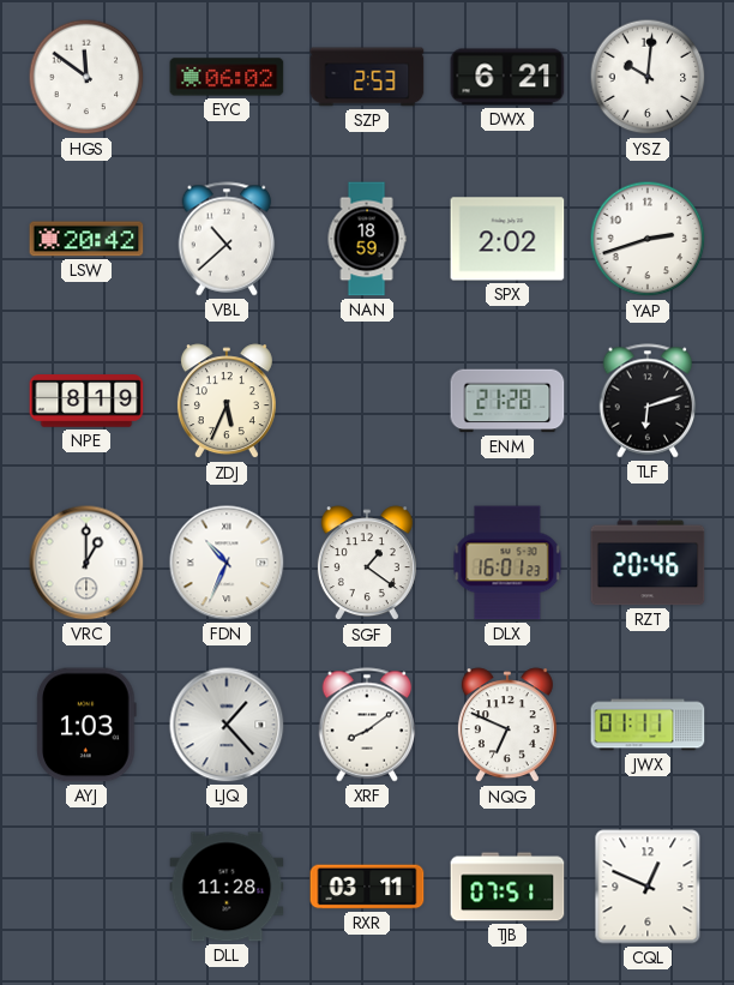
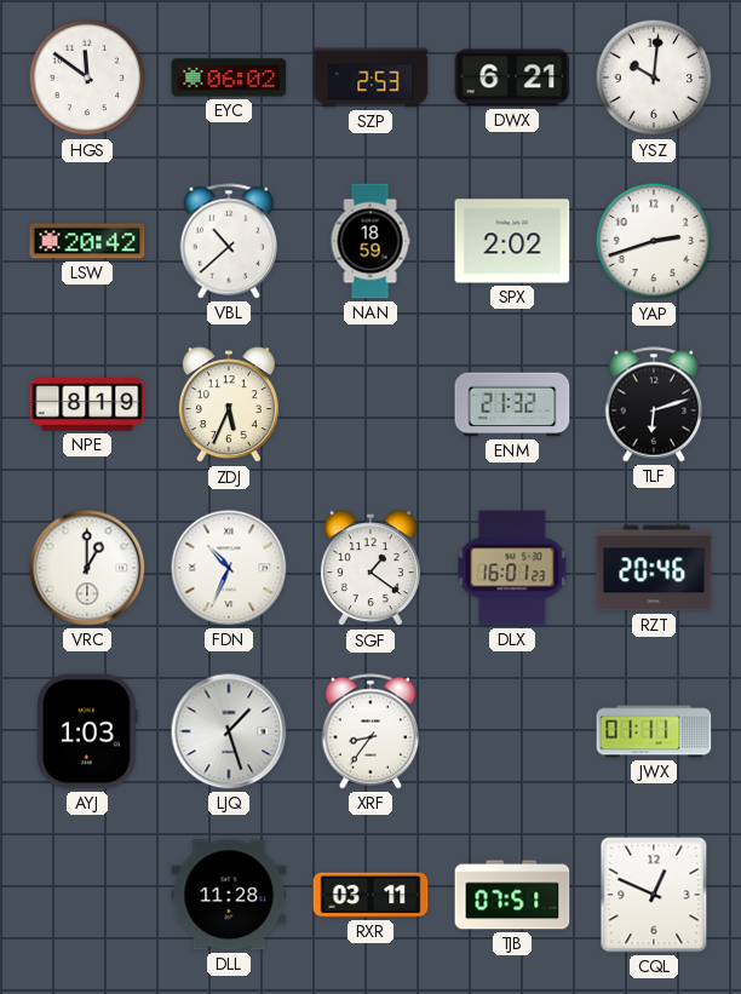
ENM: 21:28 -> 21:32 (512, 404)
LJQ: 1:23 -> 1:27 (229, 731)
XRF: 8:09 -> 8:36 (370, 731)
NQG: 6:49 -> none (507, 726)
